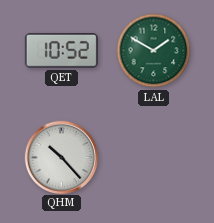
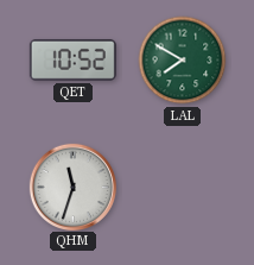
LAL: 1:50 -> 7:50 (183, 61)
QHM: 10:23 -> 11:33 (72, 187)
